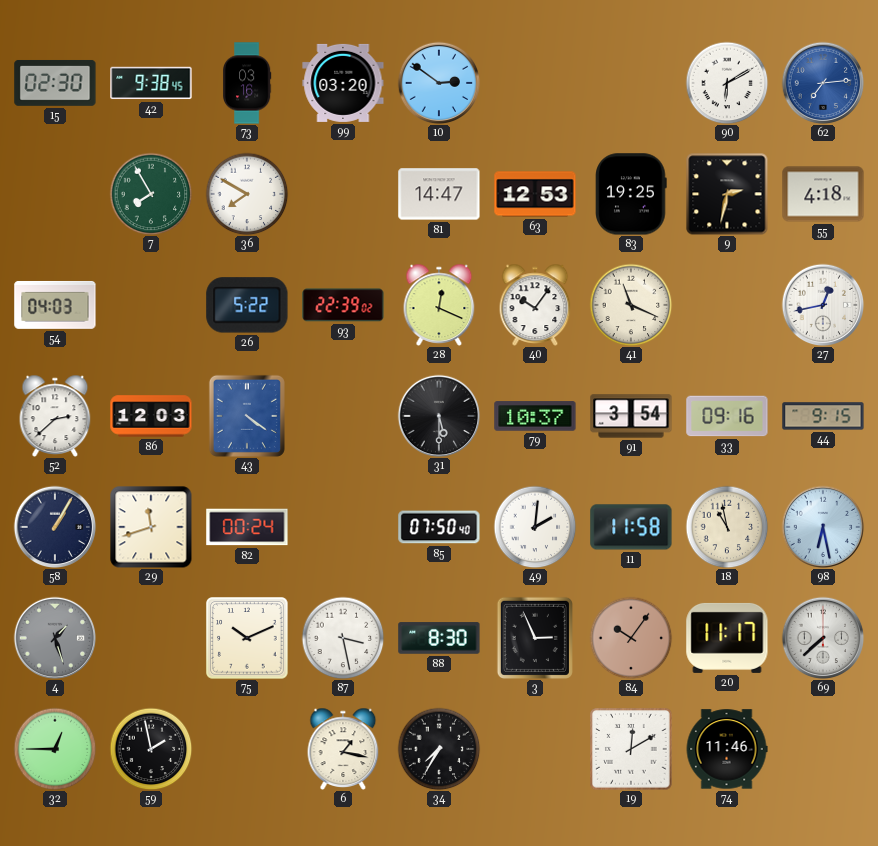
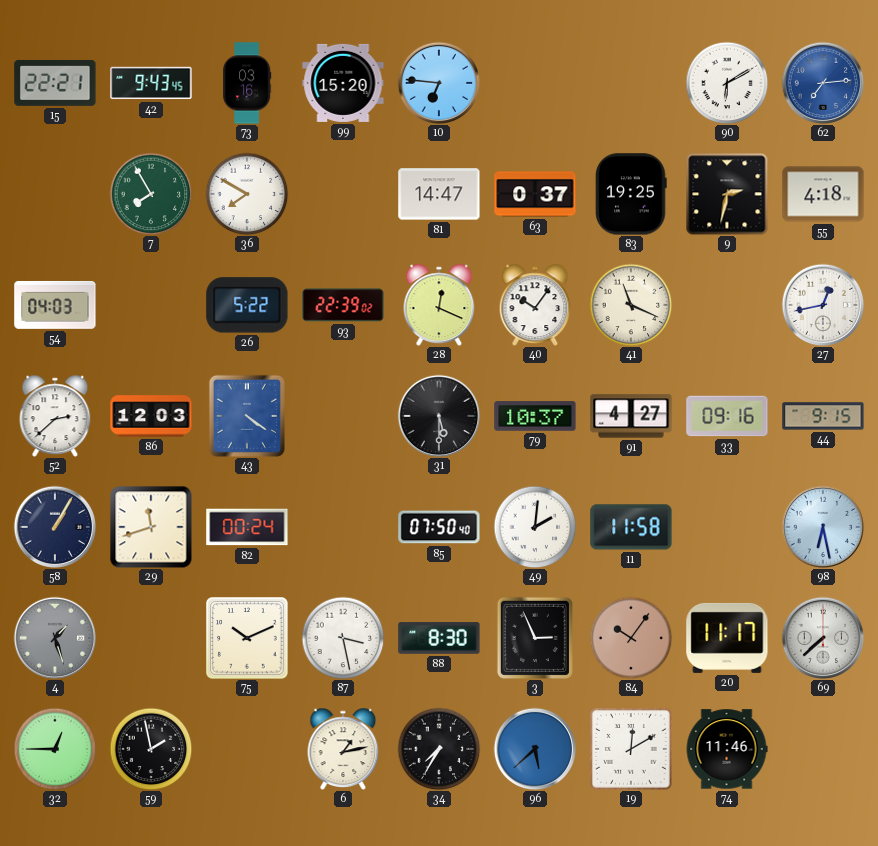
15: 02:30 -> 22:21 (55, 83)
42: 9:38 -> 9:43 (151, 83)
99: 03:20 -> 15:20 (343, 83)
10: 2:51 -> 6:46 (439, 83)
63: 12:53 -> 0:37 (535, 194)
91: 3:54 -> 4:27 (631, 416)
18: 10:58 -> none (727, 527)
6: 1:17 -> 1:13 (343, 749)
96: none -> 5:38 (535, 749)
